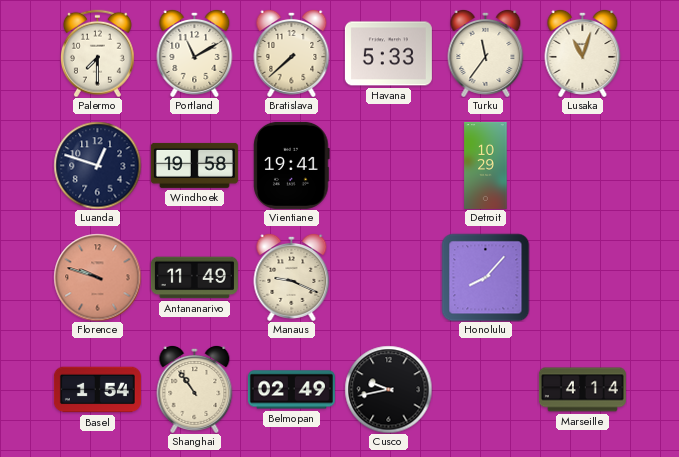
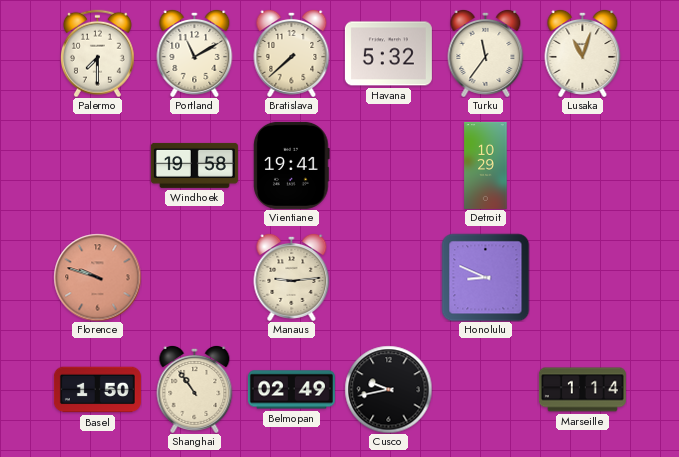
Havana: 5:33 -> 5:32 (388, 54)
Luanda: 12:48 -> none (97, 165)
Antananarivo: 11:49 -> none (194, 278)
Manaus: 9:19 -> 9:14 (292, 277)
Honolulu: 8:07 -> 8:49 (485, 277)
Basel: 1:54 -> 1:50 (97, 390)
Marseille: 4:14 -> 1:14 (582, 390)
